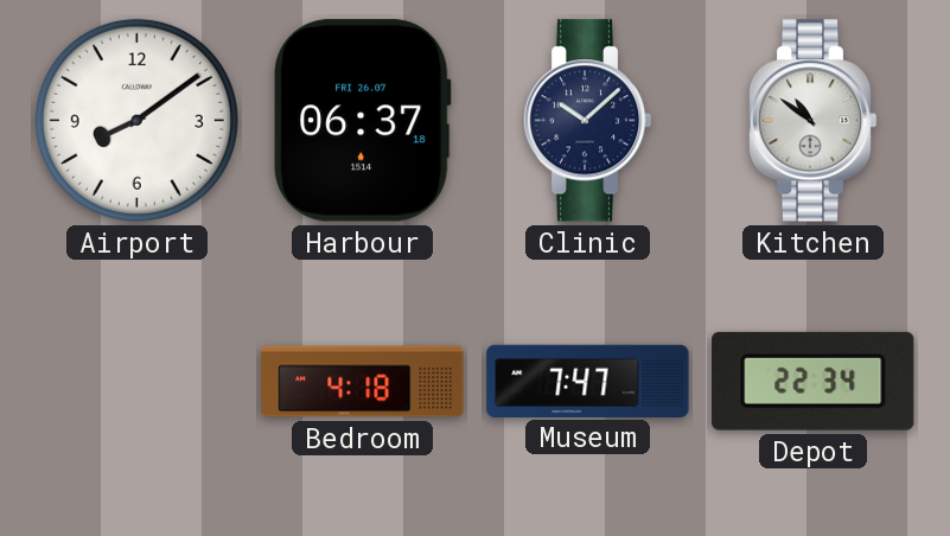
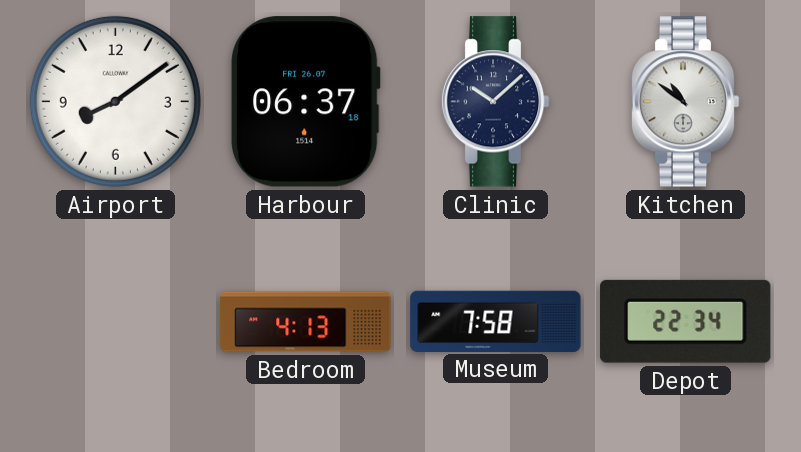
Bedroom: 4:18 -> 4:13 (306, 322)
Museum: 7:47 -> 7:58 (496, 321)
